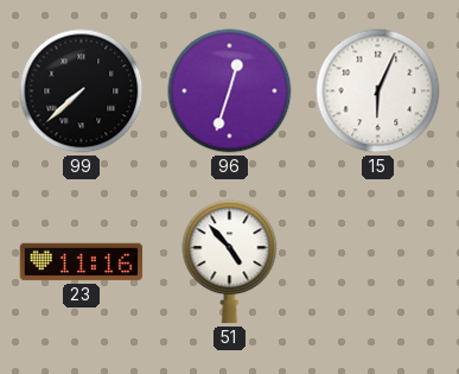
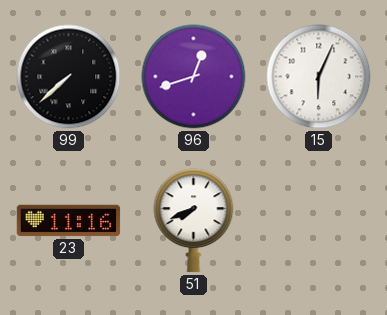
96: 12:33 -> 12:42 (194, 77)
51: 4:53 -> 7:41 (194, 221)
